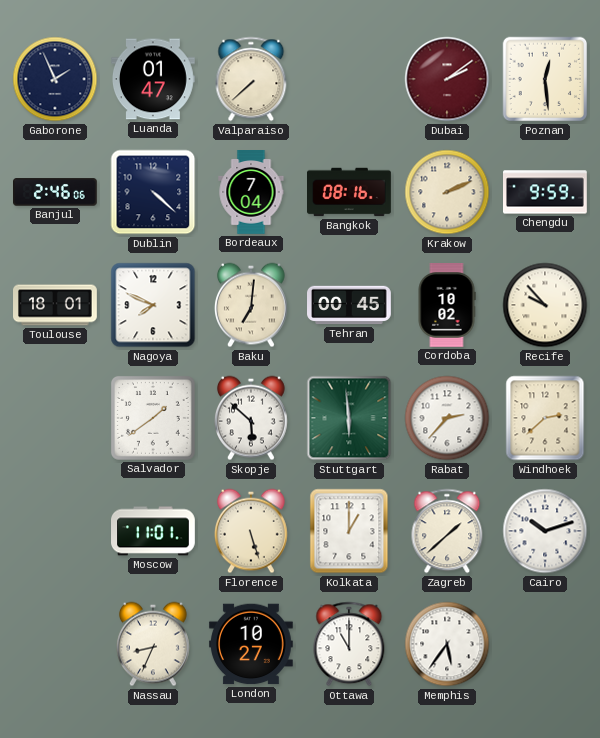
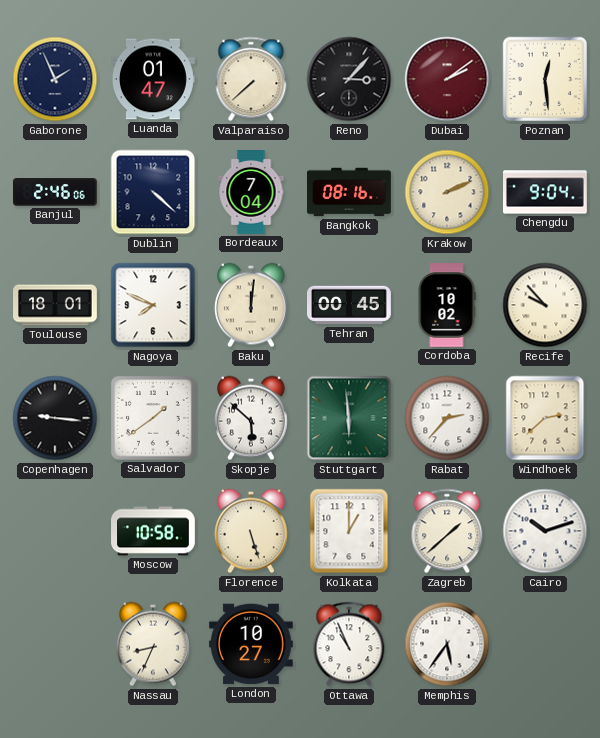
Reno: none -> 3:07 (349, 79)
Chengdu: 9:59 -> 9:04 (546, 192)
Baku: 7:01 -> 12:01 (251, 305)
Copenhagen: none -> 9:16 (55, 418)
Moscow: 11:01 -> 10:58 (154, 531)
Ottawa: 11:00 -> 10:56 (349, 644)
